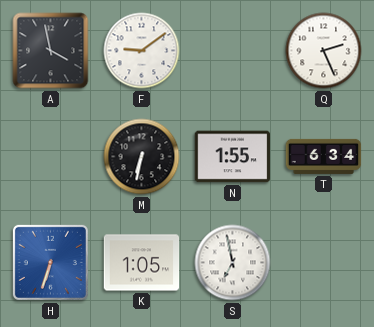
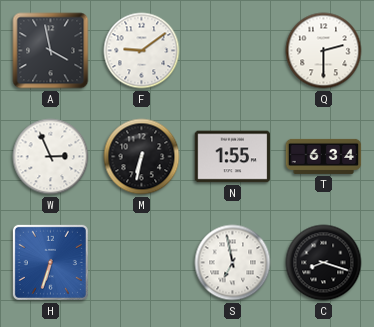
Q: 2:26 -> 2:30 (324, 51)
W: none -> 2:56 (51, 157)
K: 1:05 -> none (142, 263)
C: none -> 8:18 (324, 263)
